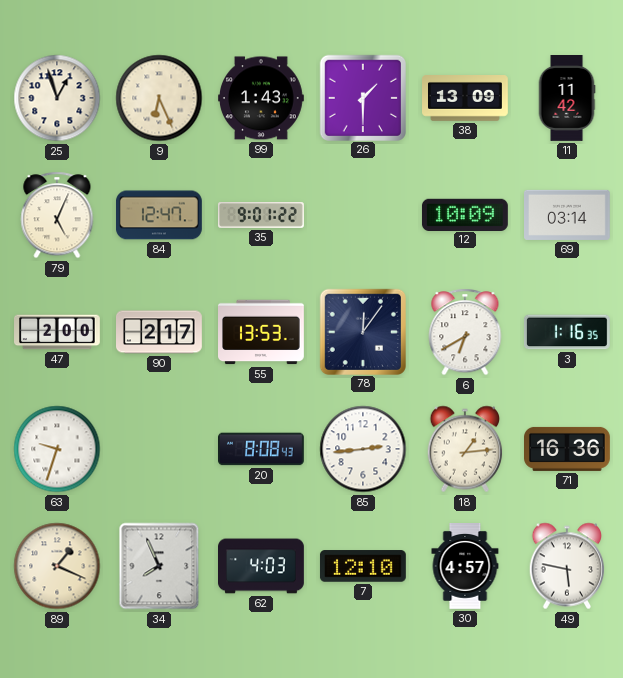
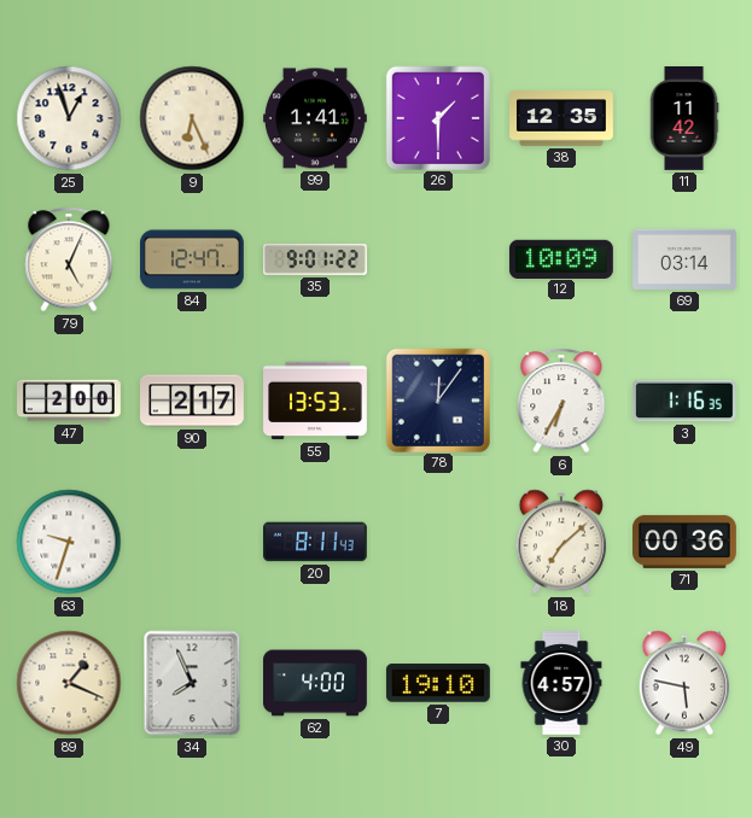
99: 1:43 -> 1:41 (316, 118)
38: 13:09 -> 12:35 (562, 119)
6: 6:40 -> 6:35 (561, 401)
20: 8:08 -> 8:11 (316, 542)
85: 2:44 -> none (363, 449)
18: 1:14 -> 7:08 (561, 542)
71: 16:36 -> 00:36 (686, 542)
62: 4:03 -> 4:00 (316, 683)
7: 12:10 -> 19:10 (438, 683)
